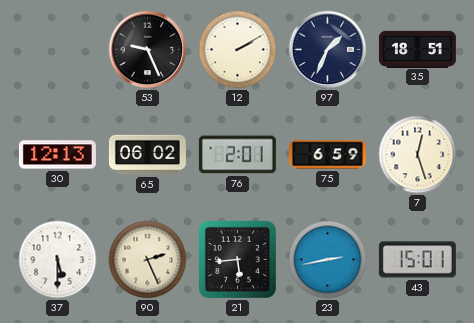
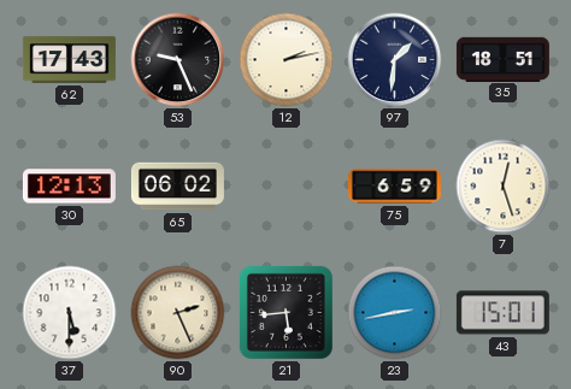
62: none -> 17:43 (69, 60)
12: 2:10 -> 2:13 (287, 60)
97: 1:34 -> 1:31 (395, 60)
76: 2:01 -> none (237, 155)
